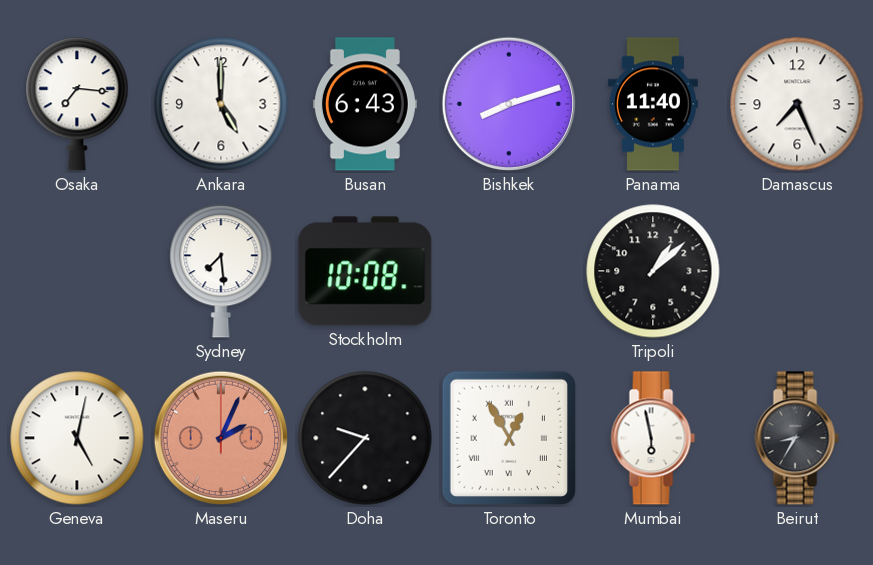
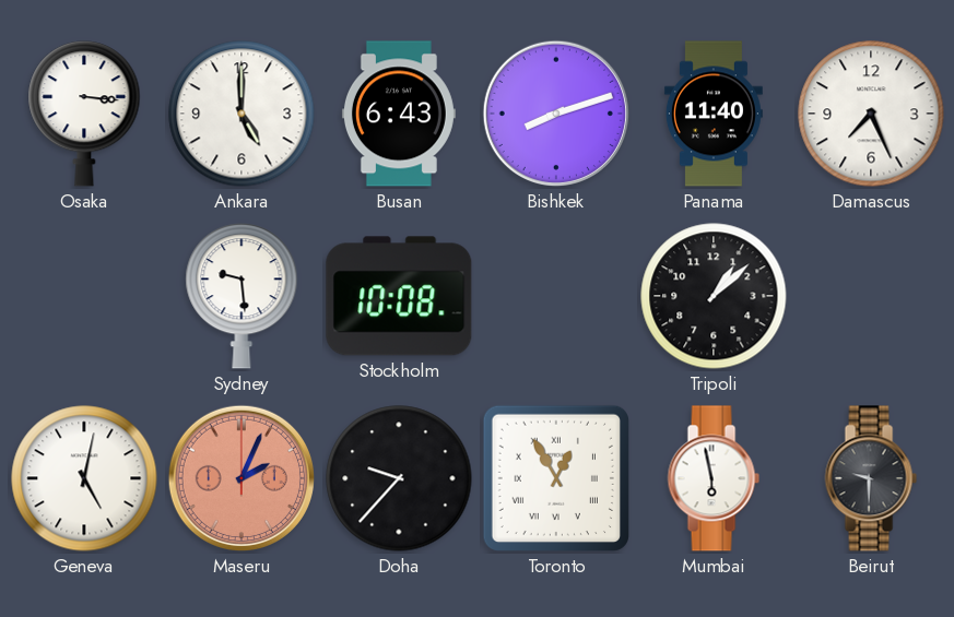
Osaka: 7:16 -> 3:16 (84, 114)
Sydney: 7:29 -> 9:29 (242, 296)
Beirut: 8:35 -> 9:30 (871, 478)
